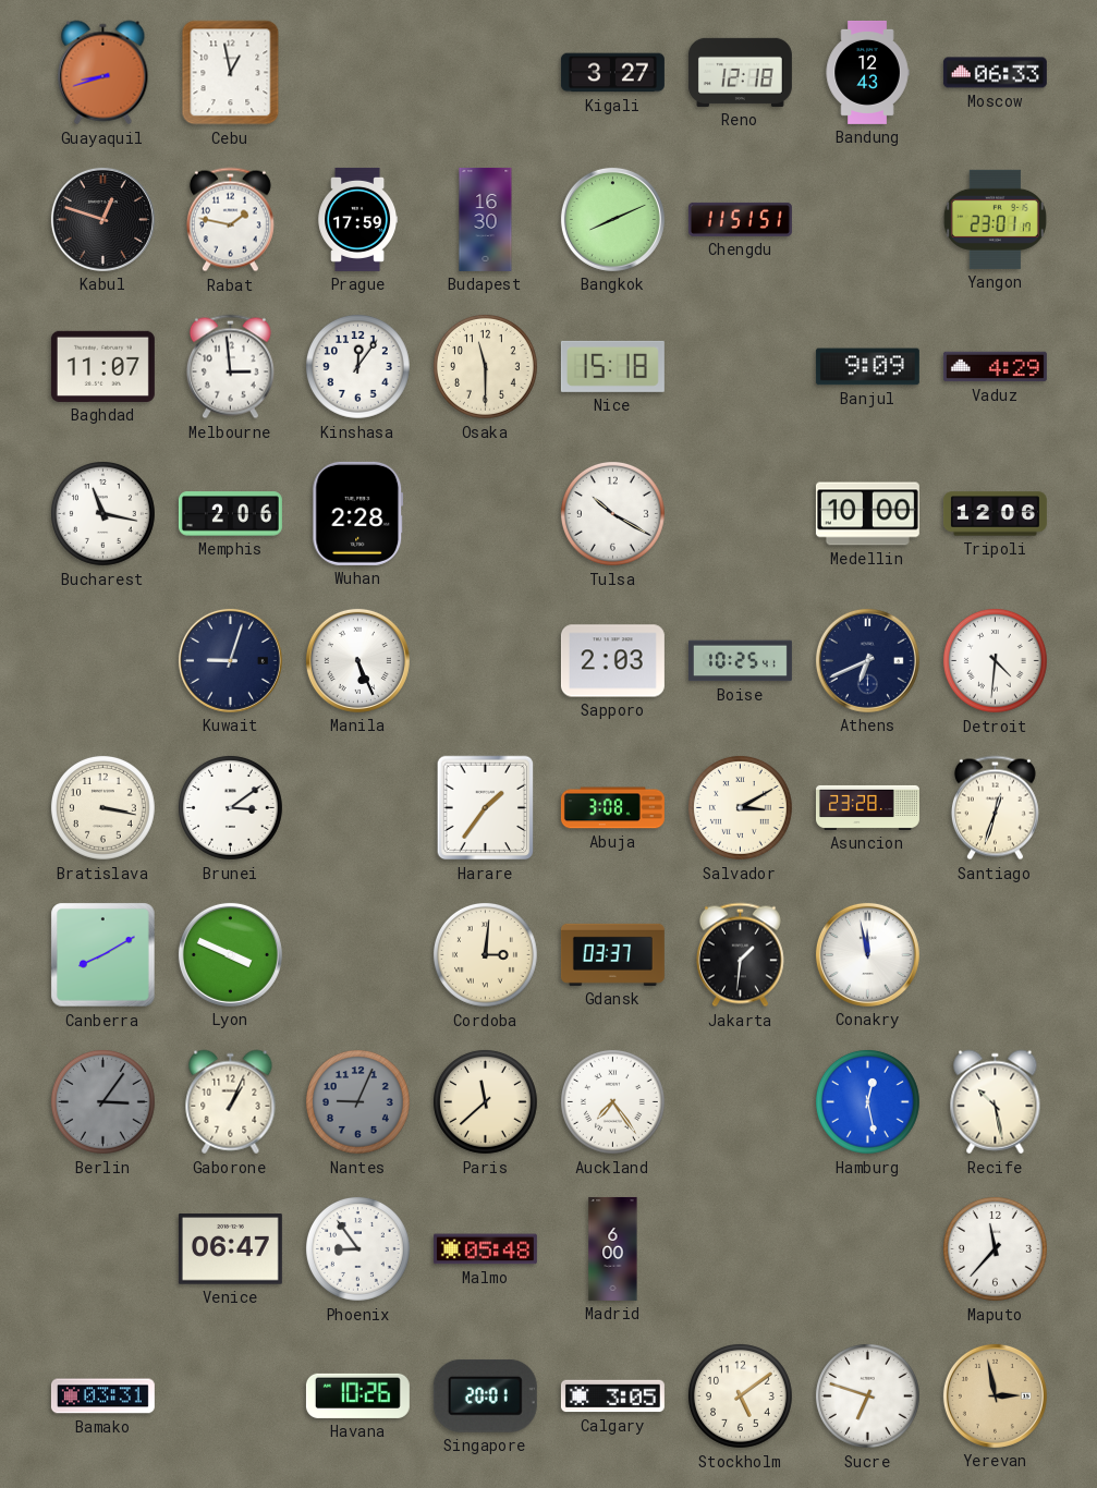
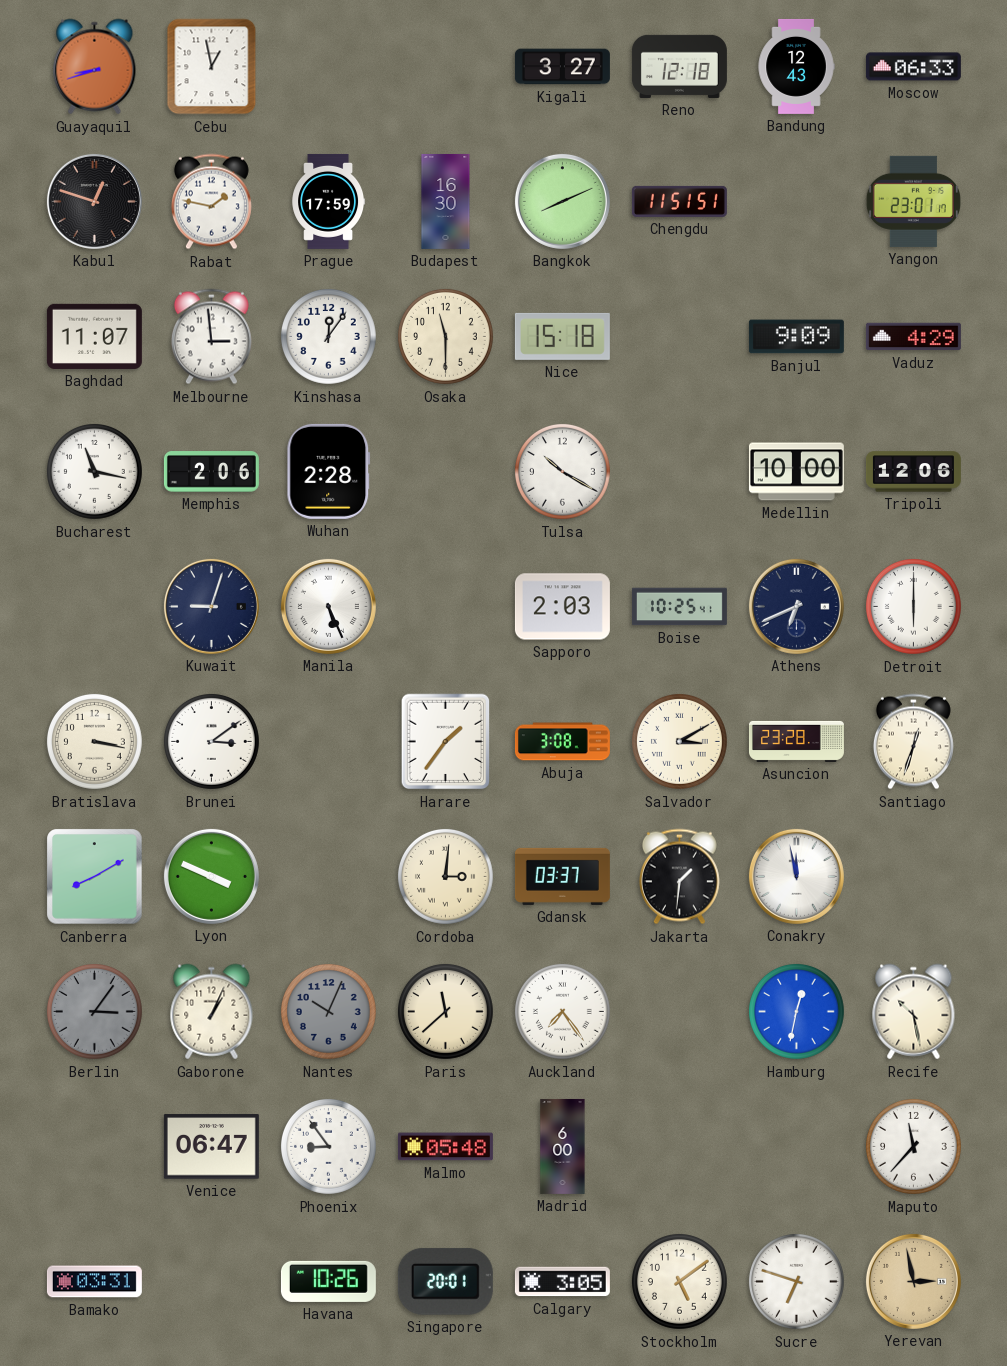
Detroit: 4:31 -> 6:00 (913, 606)
Nantes: 9:04 -> 10:04 (328, 1011)
Hamburg: 12:28 -> 12:32 (796, 1011)
